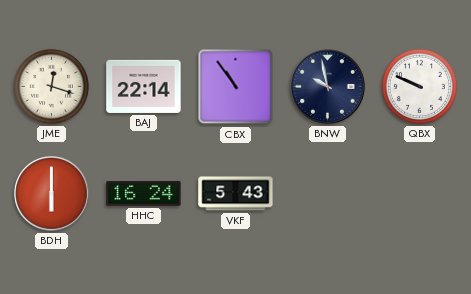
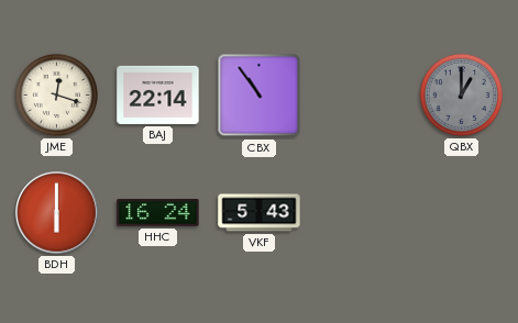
BNW: 9:58 -> none (328, 87)
QBX: 9:49 -> 1:00 (461, 94)
QBX dial: white -> grey (461, 94)
